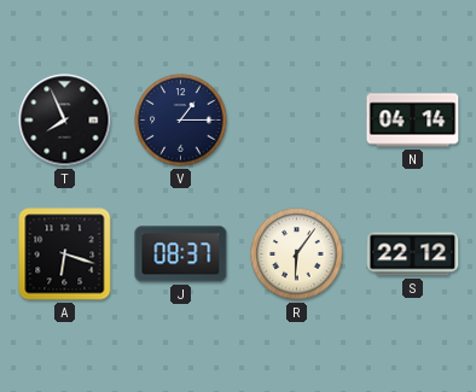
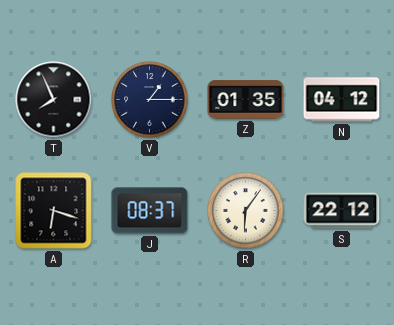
Z: none -> 01:35 (246, 100)
N: 04:14 -> 04:12 (342, 100)
